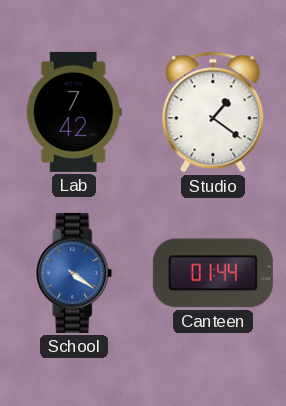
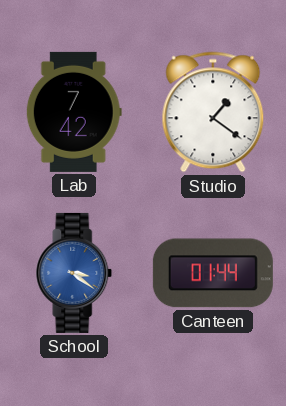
School: 4:21 -> 3:21 (74, 273)
